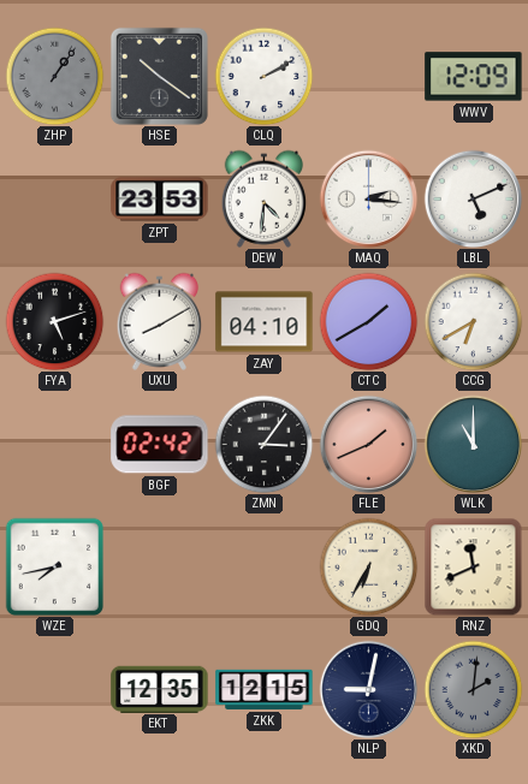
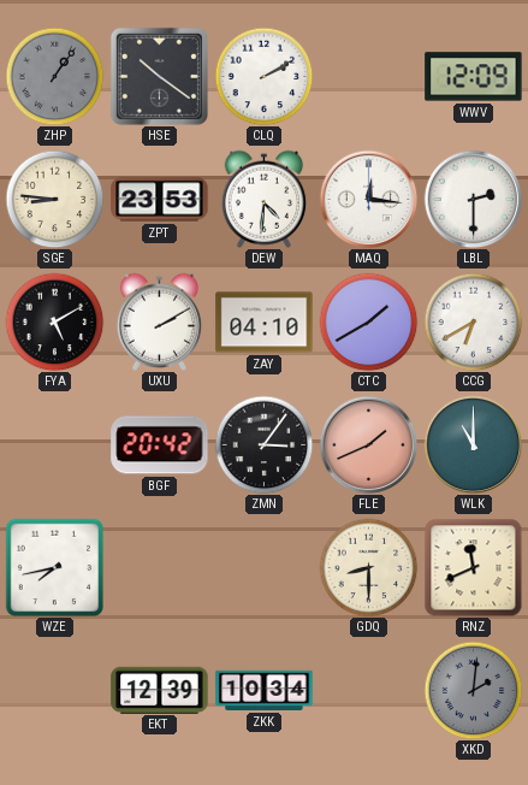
SGE: none -> 8:46 (54, 199)
MAQ: 2:16 -> 12:16 (368, 199)
LBL: 5:11 -> 2:30 (473, 199)
FYA: 5:12 -> 5:10 (54, 321)
UXU: 8:10 -> 2:10 (160, 321)
BGF: 02:42 -> 20:42 (160, 445)
GDQ: 6:35 -> 8:30 (368, 567)
EKT: 12:35 -> 12:39 (160, 690)
ZKK: 12:15 -> 10:34 (265, 690)
NLP: 9:02 -> none (368, 689)
